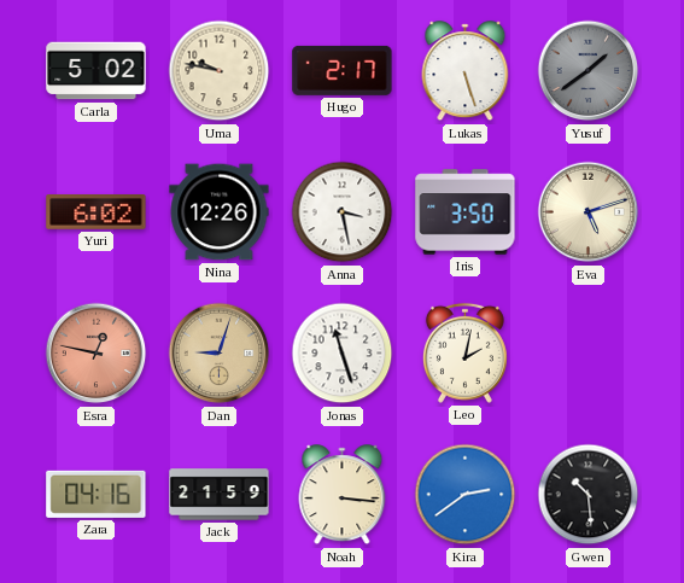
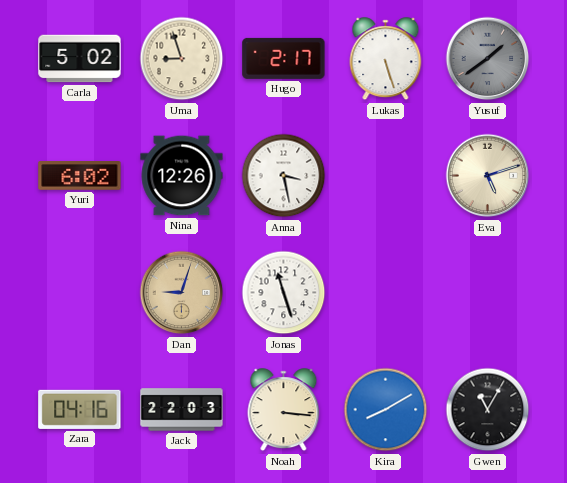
Uma: 9:47 -> 8:57 (182, 59)
Iris: 3:50 -> none (466, 212)
Esra: 12:47 -> none (97, 354)
Leo: 2:02 -> none (464, 352)
Jack: 21:59 -> 22:03 (182, 410)
Kira: 2:39 -> 8:10 (386, 410)
Gwen: 10:29 -> 11:05 (488, 410)
